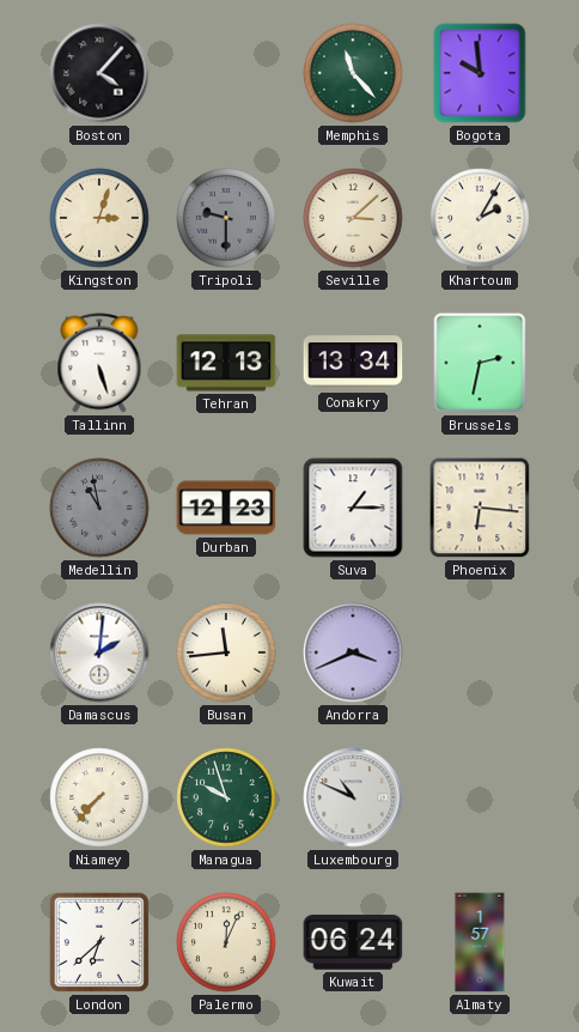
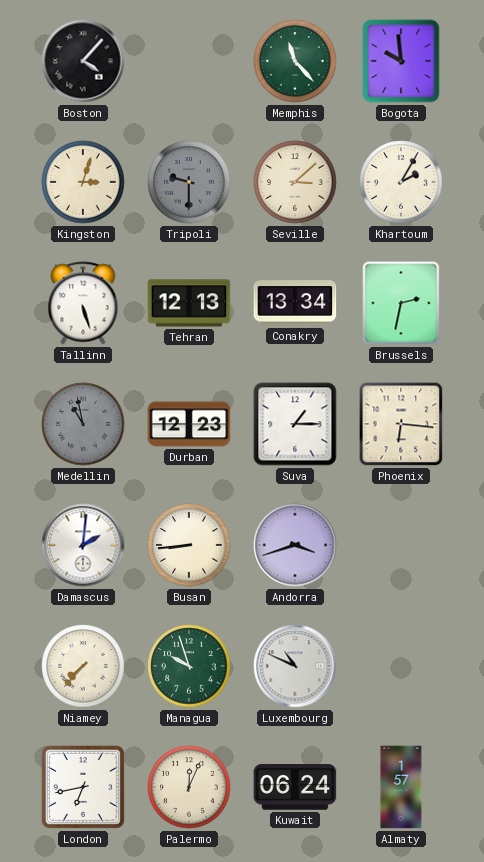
Busan: 11:44 -> 8:44 (189, 545)
Andorra: 3:41 -> 3:42 (295, 545)
London: 6:38 -> 6:43 (83, 787)
